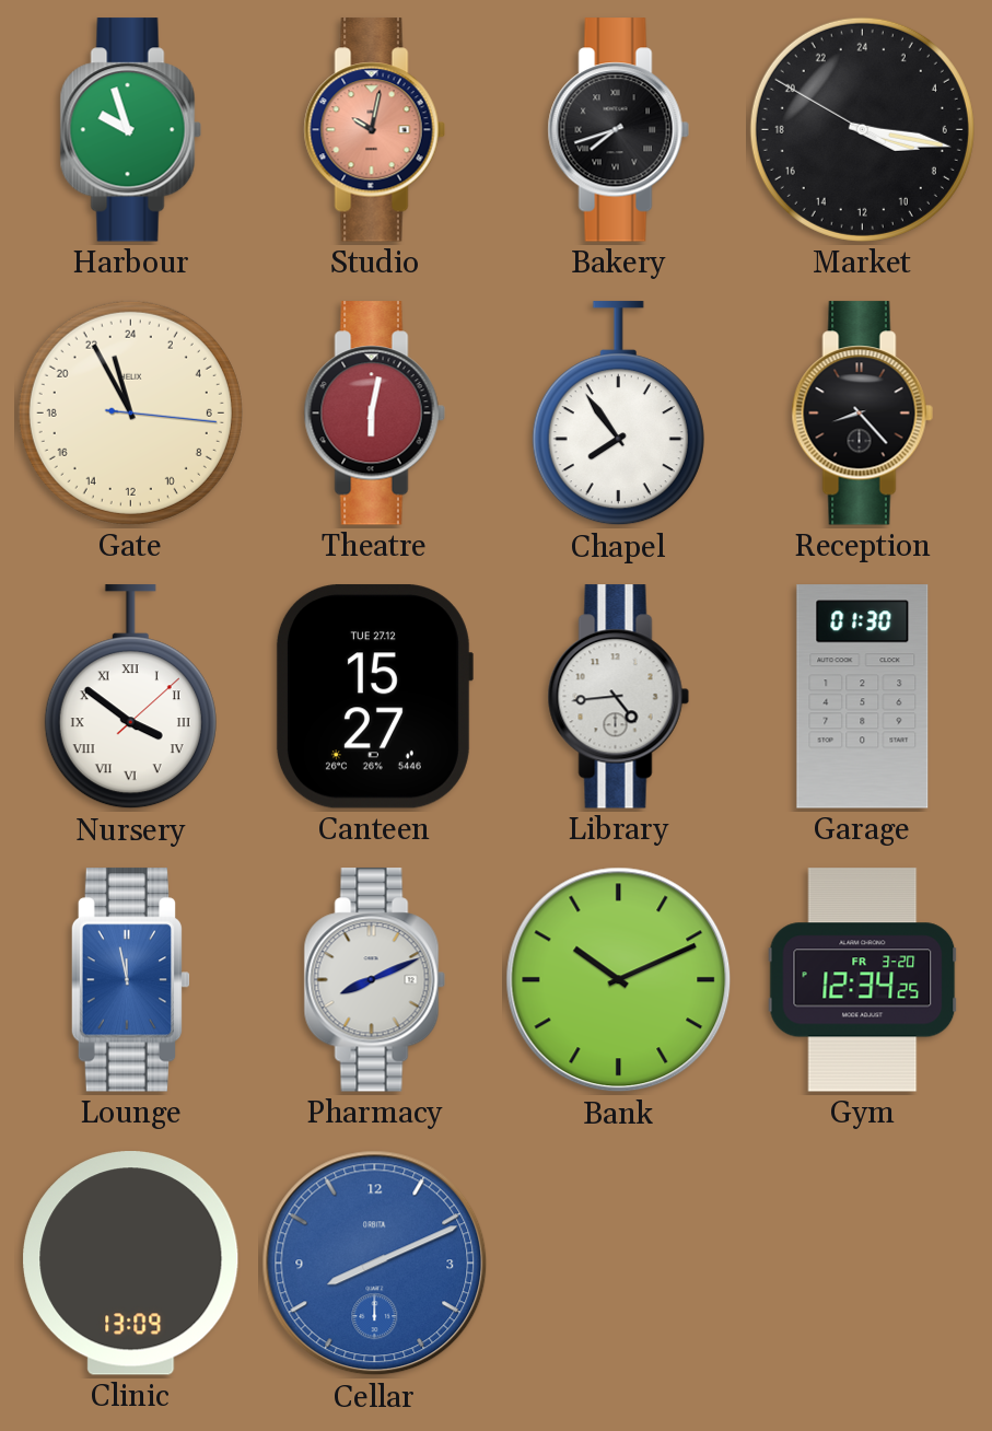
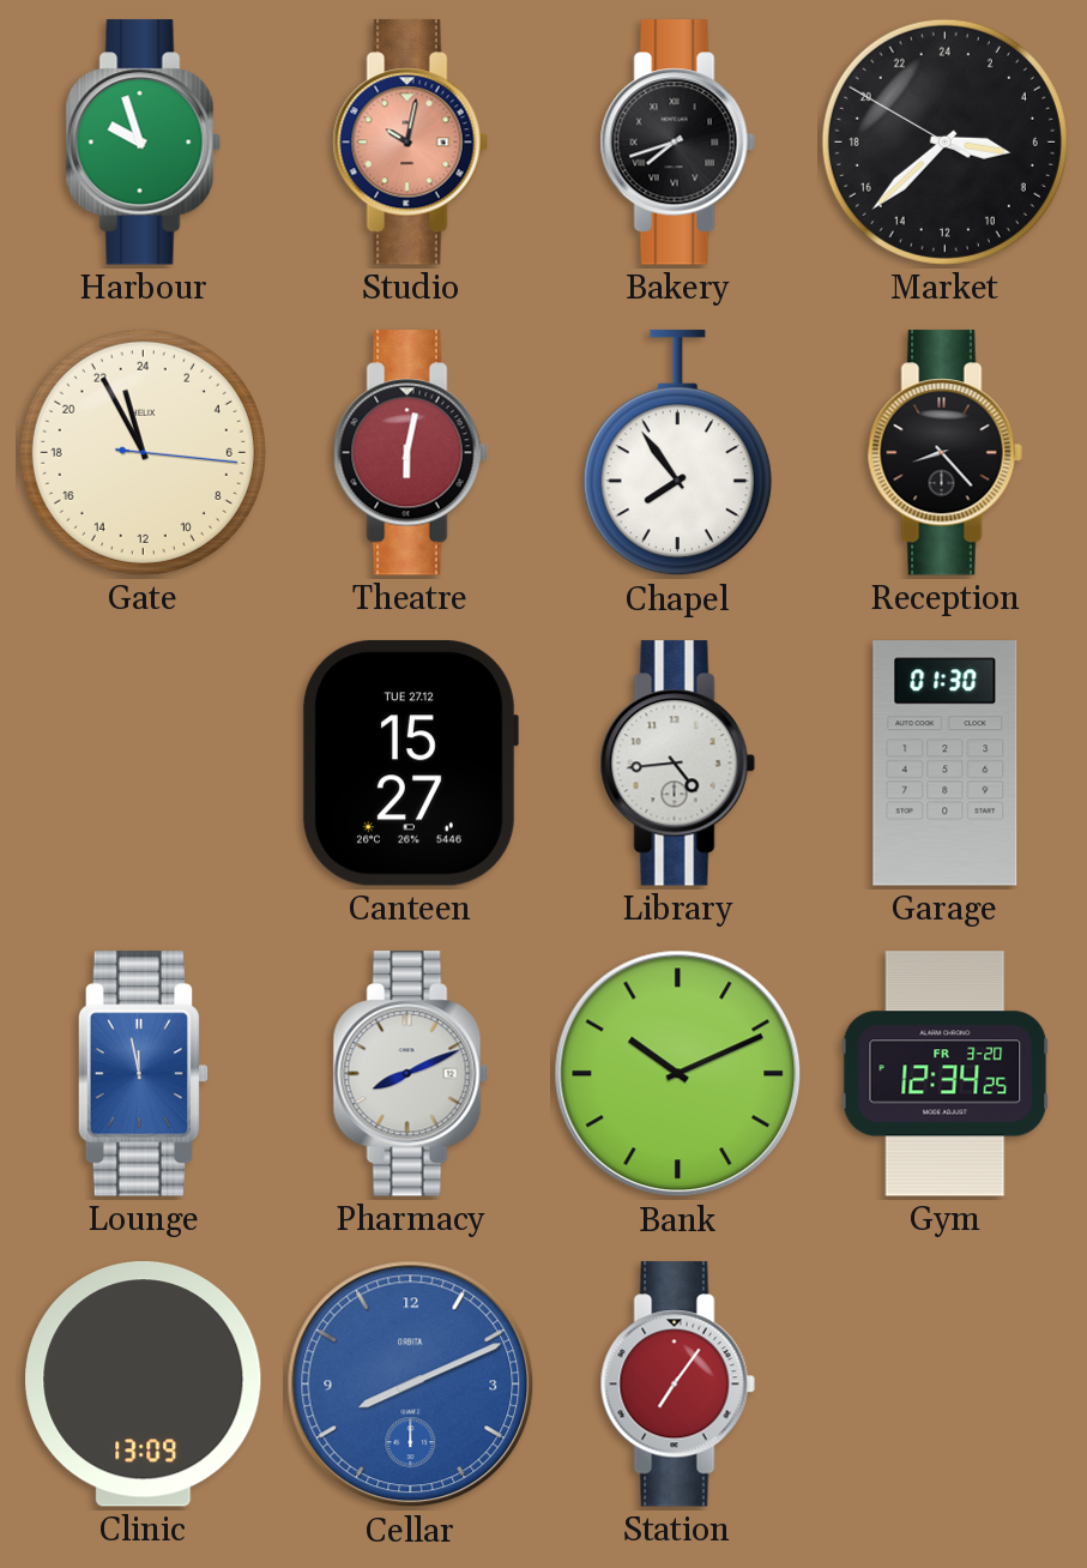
Market: 7:16 -> 6:37 (944, 141)
Nursery: 3:51 -> none (130, 697)
Station: none -> 7:06 (677, 1385)
